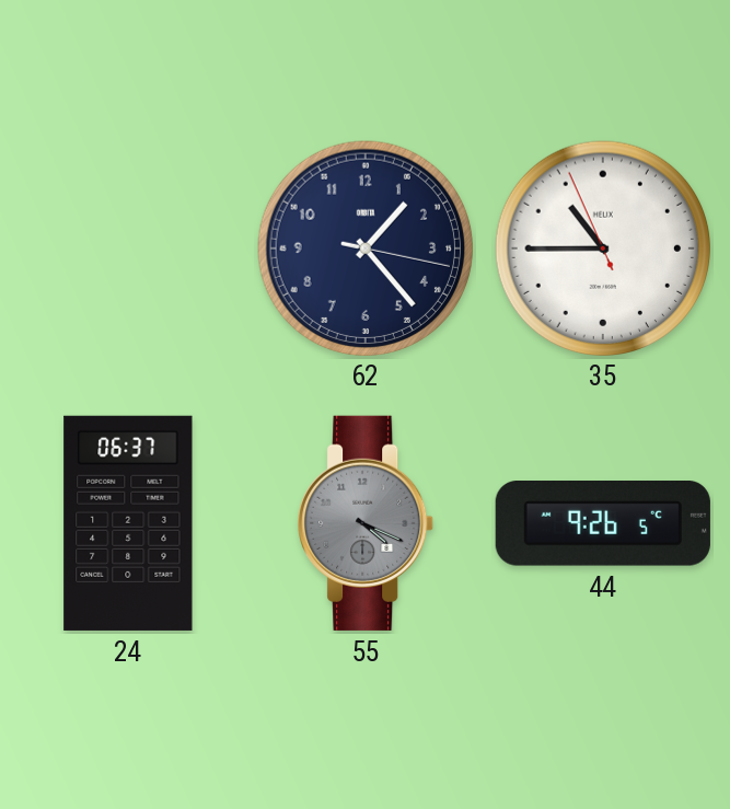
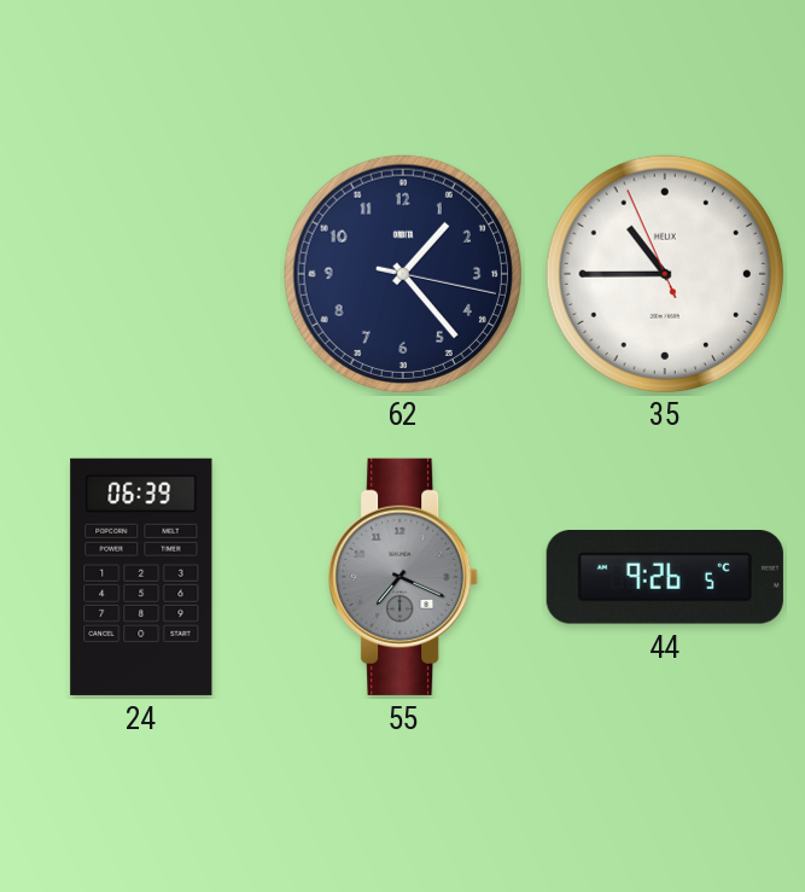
24: 06:37 -> 06:39 (141, 577)
55: 4:19 -> 7:19 (404, 577)
